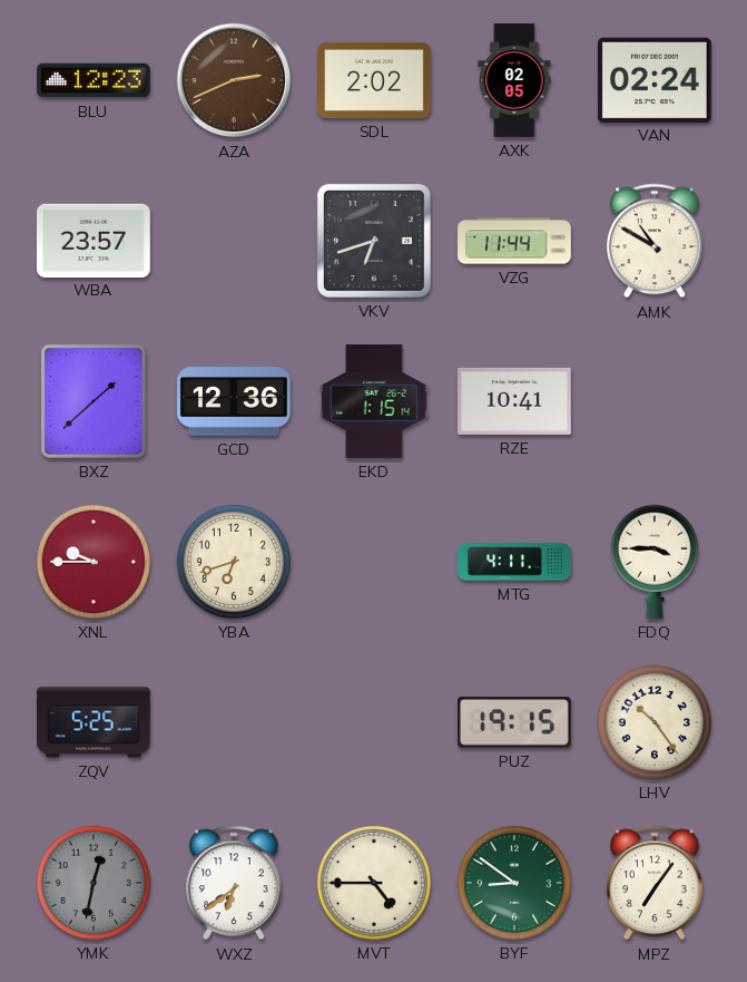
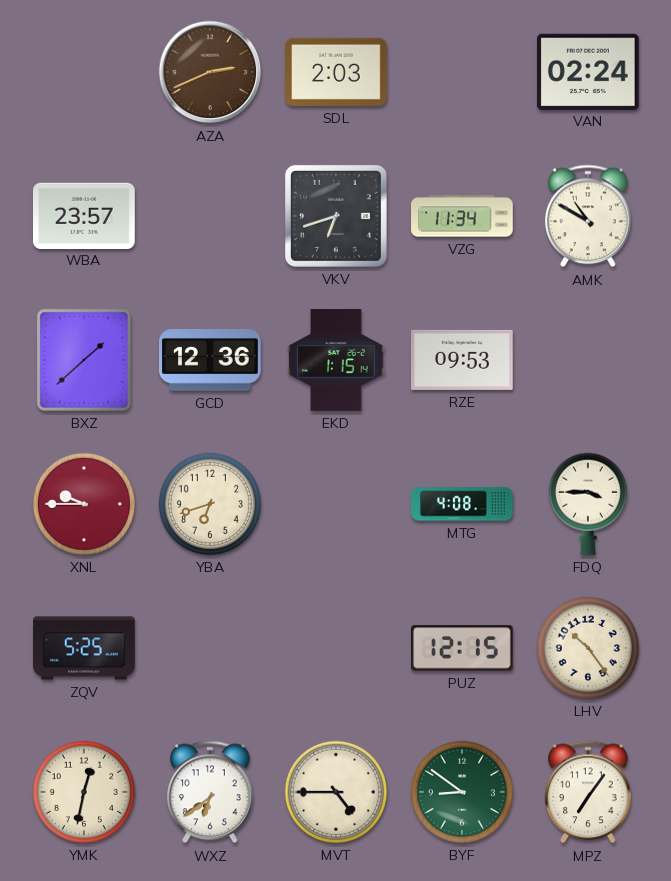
BLU: 12:23 -> none (95, 80)
SDL: 2:02 -> 2:03 (337, 72)
AXK: 02:05 -> none (514, 80)
VZG: 11:44 -> 11:34 (462, 216)
RZE: 10:41 -> 09:53 (463, 360)
MTG: 4:11 -> 4:08 (462, 504)
PUZ: 19:15 -> 12:15 (463, 648)
YMK dial: grey -> cream (84, 792)
